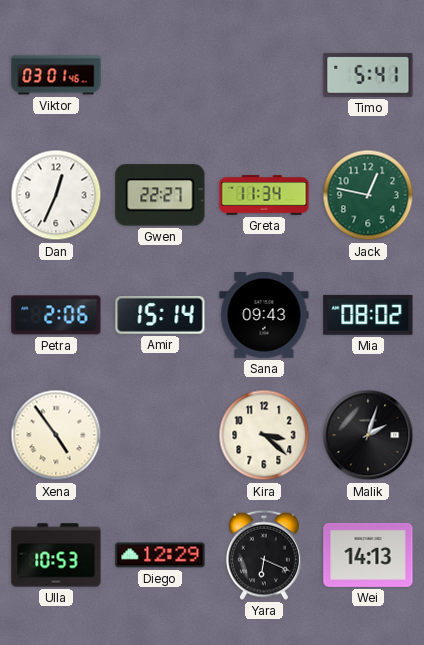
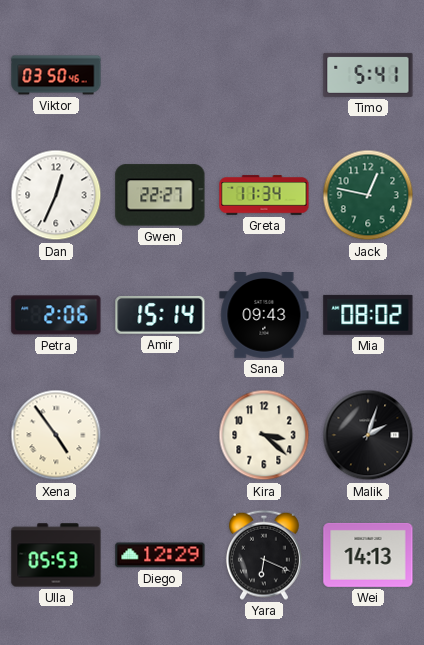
Viktor: 03:01 -> 03:50 (56, 75)
Ulla: 10:53 -> 05:53 (56, 555)
